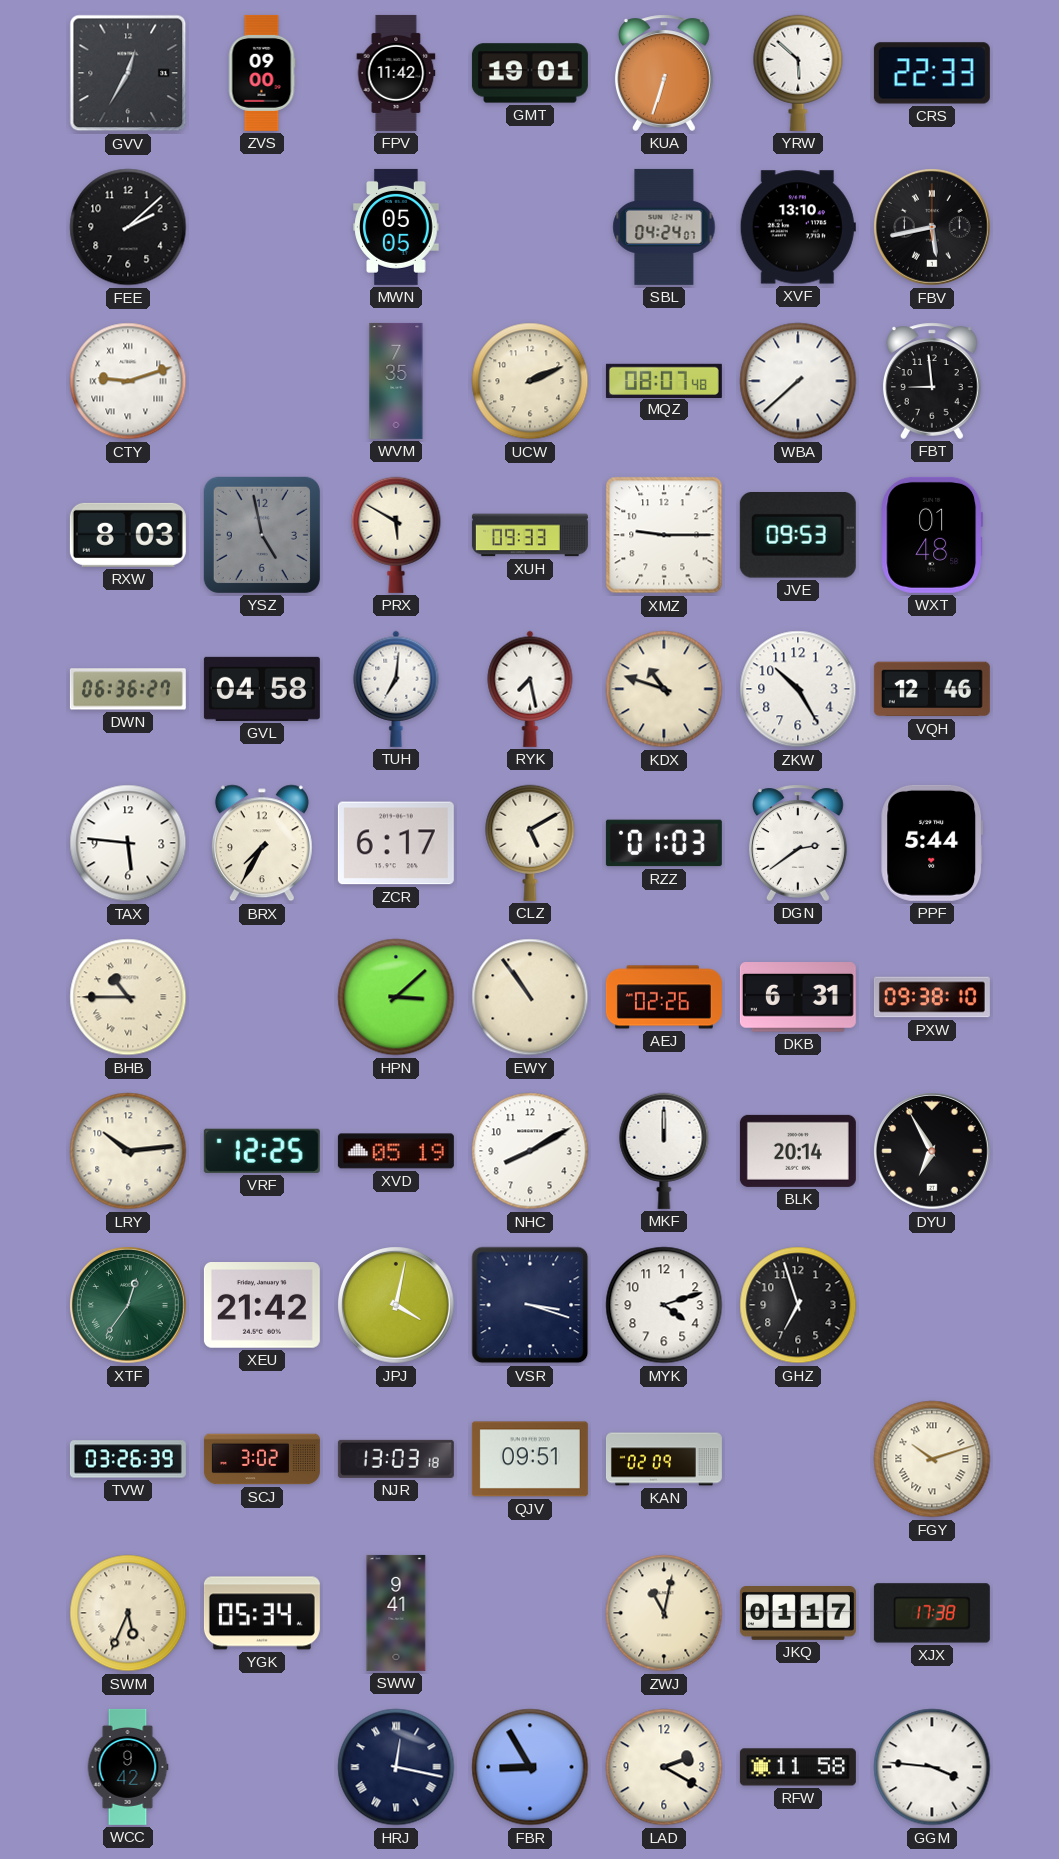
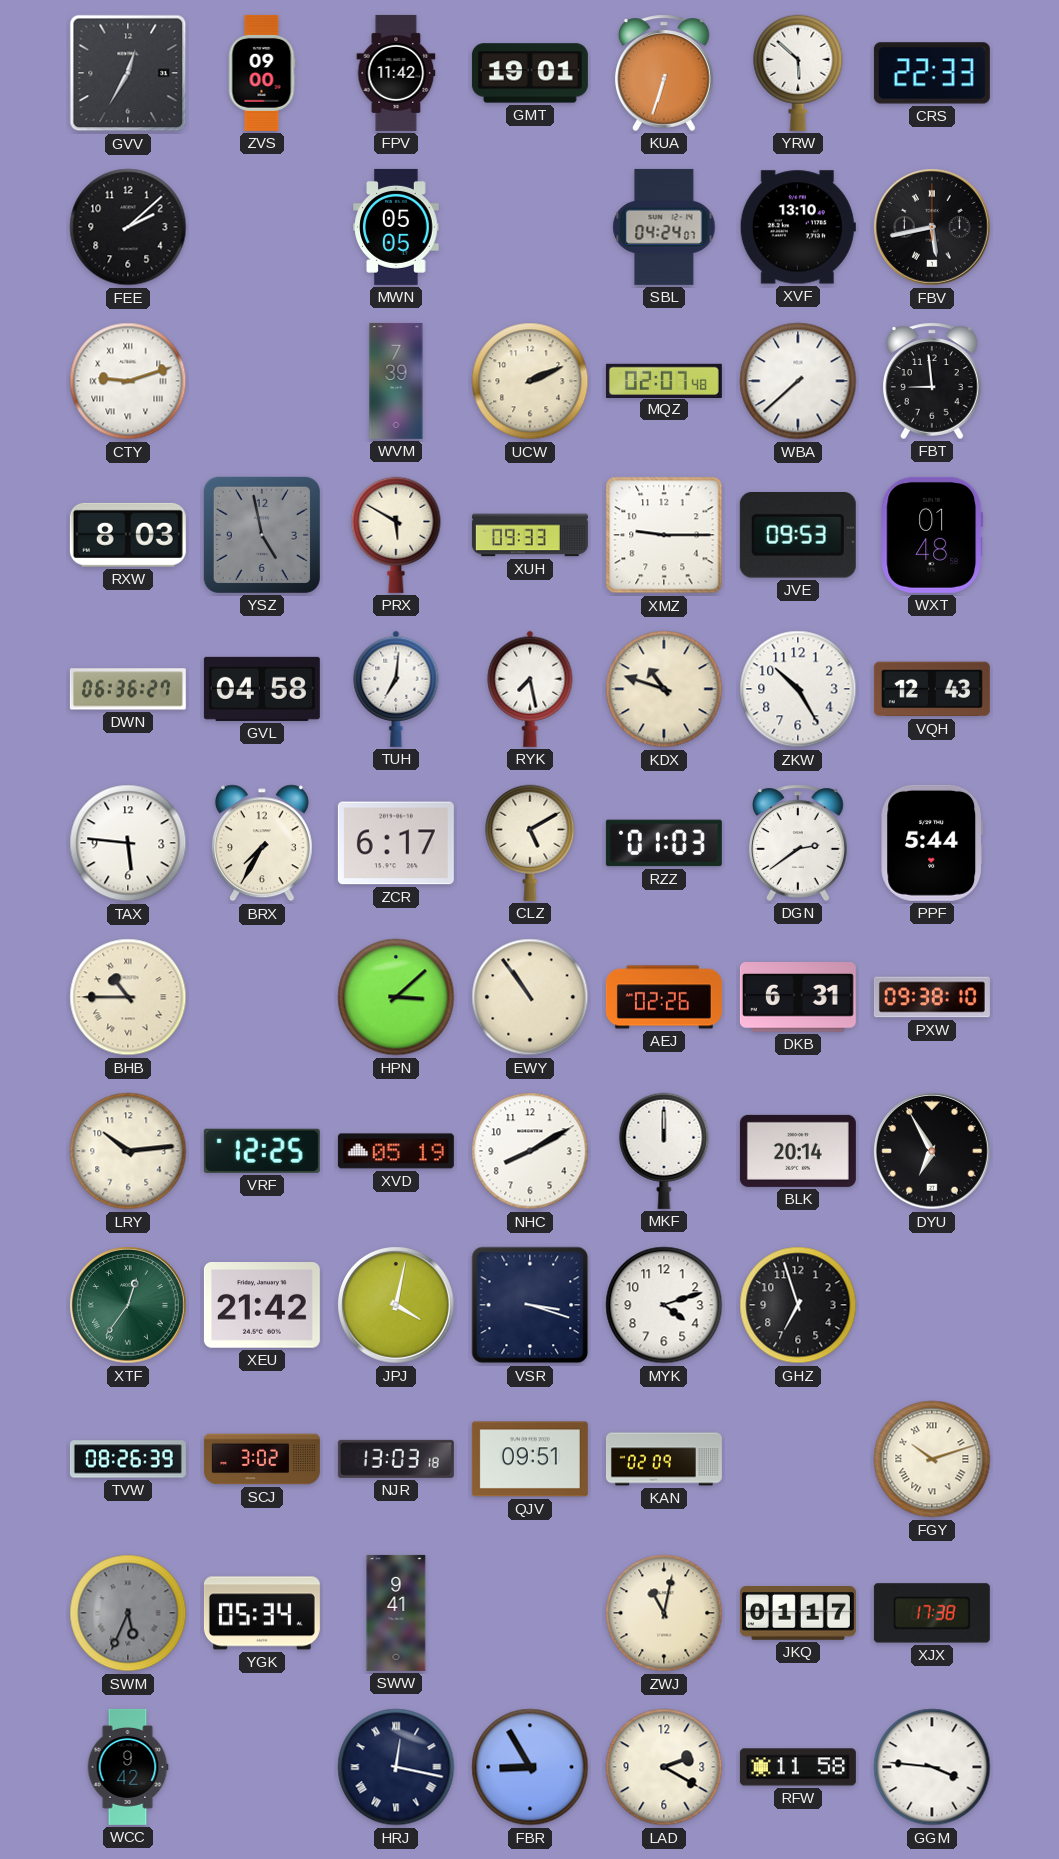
WVM: 7:35 -> 7:39 (396, 381)
MQZ: 08:07 -> 02:07 (664, 380)
VQH: 12:46 -> 12:43 (932, 689)
TVW: 03:26 -> 08:26 (128, 1459)
SWM dial: cream -> grey (128, 1613)
